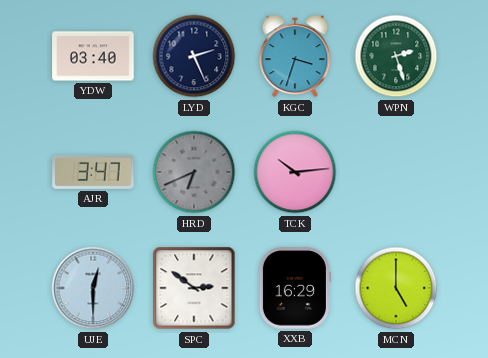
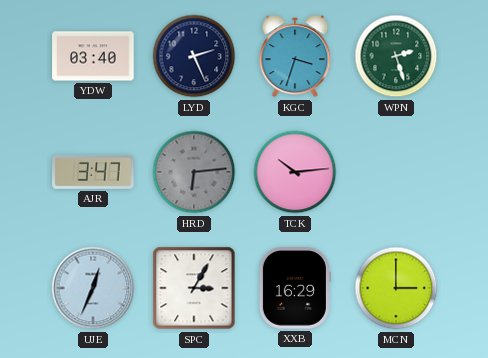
HRD: 6:41 -> 6:14 (194, 172)
UJE: 12:30 -> 12:34 (93, 288)
SPC: 2:51 -> 3:05 (194, 288)
MCN: 5:00 -> 3:00 (396, 288)
